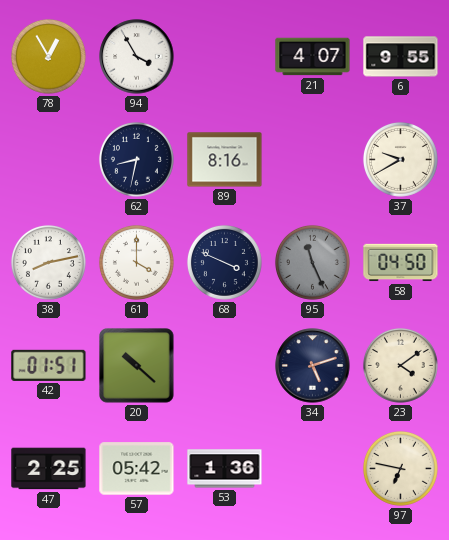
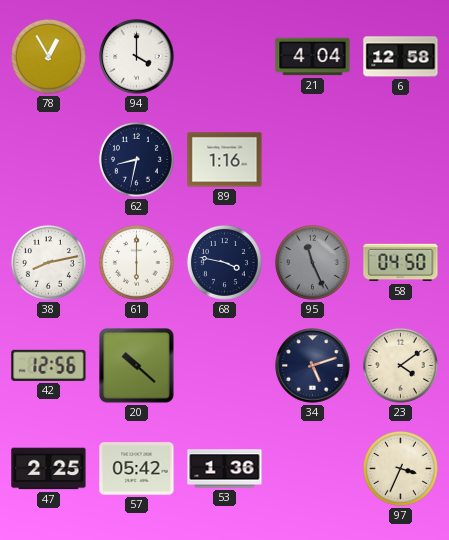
94: 3:55 -> 4:00 (137, 57)
21: 4:07 -> 4:04 (313, 57)
6: 9:55 -> 12:58 (401, 57)
89: 8:16 -> 1:16 (225, 160)
37: 9:40 -> none (400, 159)
61: 4:00 -> 6:00 (136, 262)
68: 3:49 -> 3:47 (224, 262)
42: 01:51 -> 12:56 (49, 365)
97: 6:47 -> 3:34 (400, 468)
